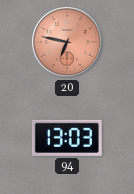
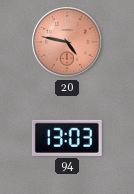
20: 6:47 -> 4:47 (68, 43)
